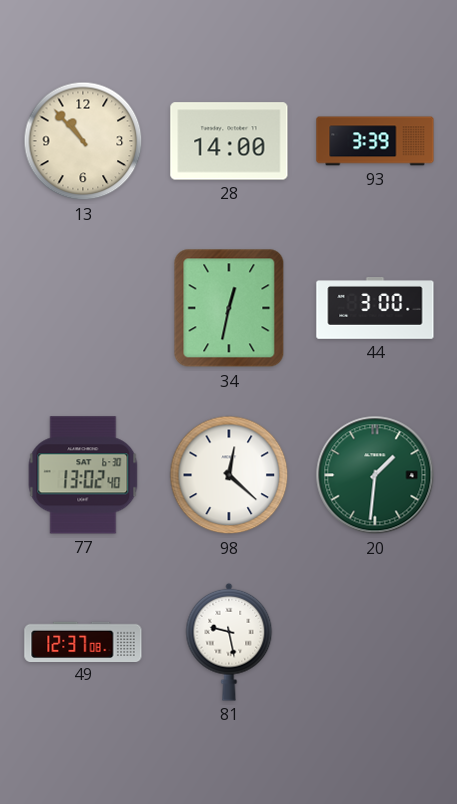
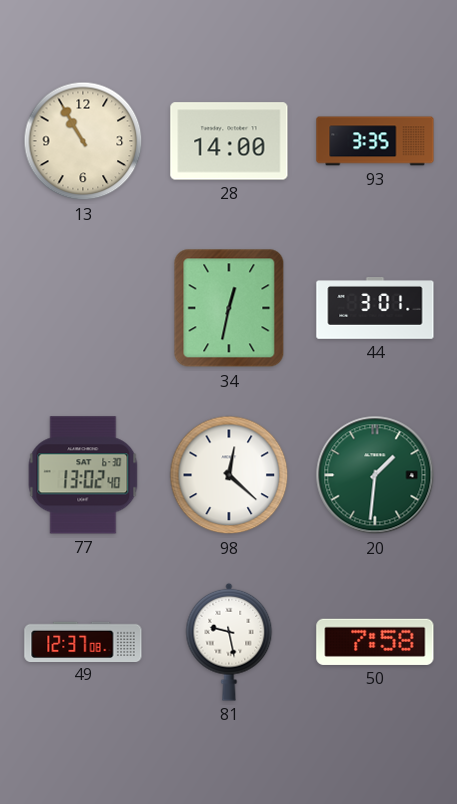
13: 10:53 -> 10:55 (83, 141)
93: 3:39 -> 3:35 (375, 141)
44: 3:00 -> 3:01 (375, 309)
50: none -> 7:58 (375, 642)
